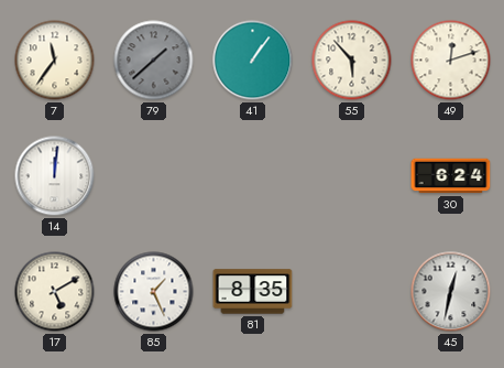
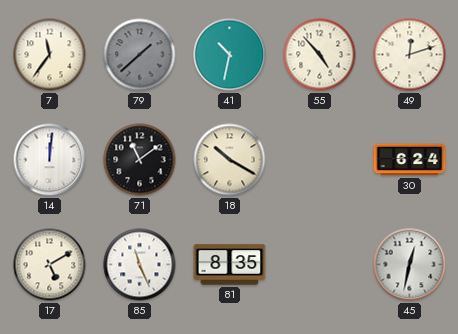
41: 1:06 -> 10:32 (230, 55)
55: 5:53 -> 4:53 (320, 55)
71: none -> 11:09 (140, 160)
18: none -> 10:20 (230, 160)
85: 1:26 -> 11:26 (140, 265)
